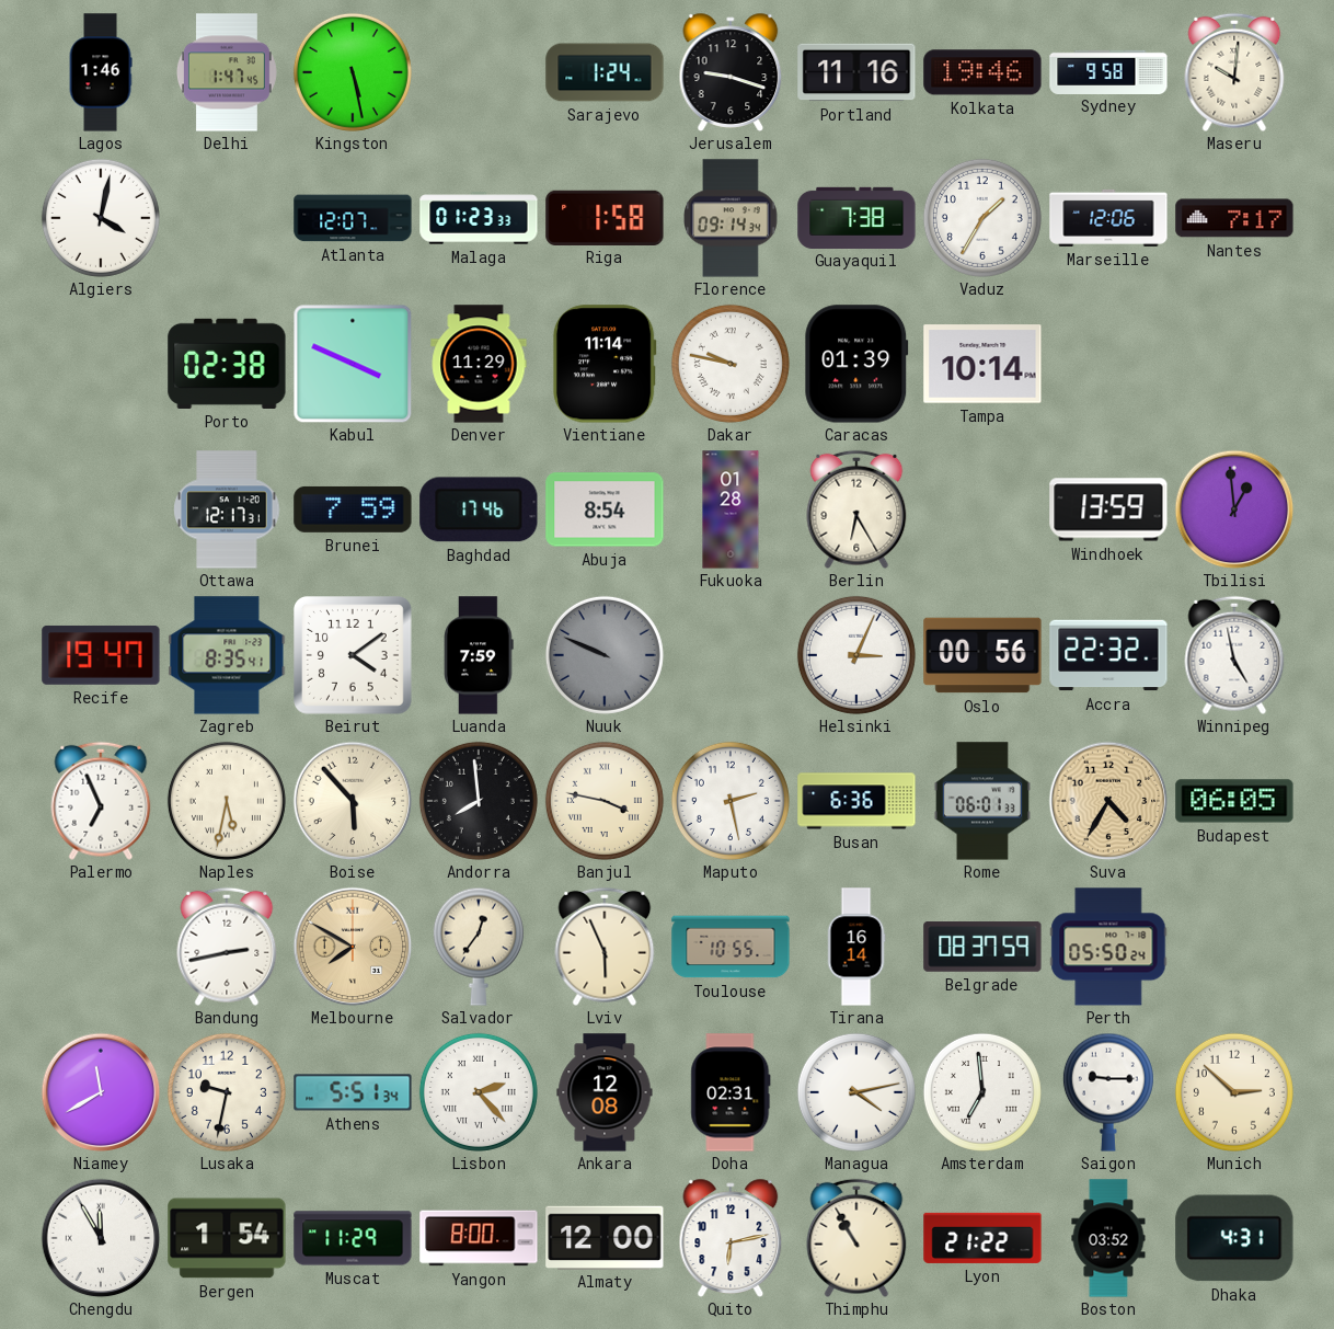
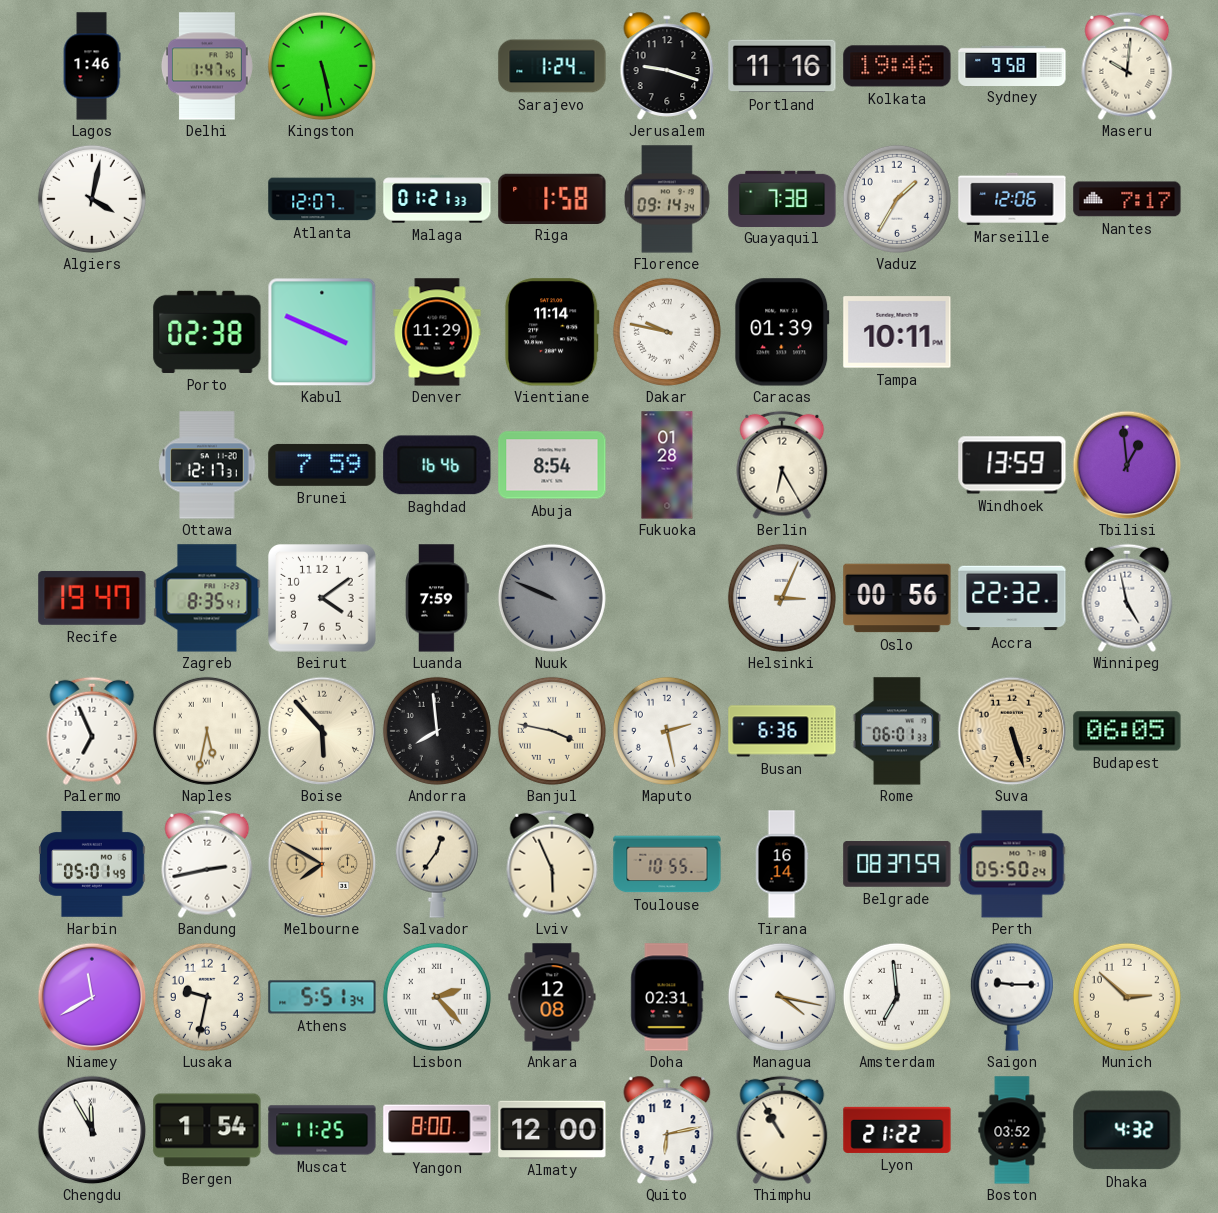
Malaga: 01:23 -> 01:21 (437, 199)
Tampa: 10:14 -> 10:11 (897, 332)
Baghdad: 17:46 -> 16:46 (437, 465)
Suva: 4:35 -> 5:27 (1012, 731)
Harbin: none -> 05:01 (93, 864)
Managua: 4:13 -> 4:17 (782, 997)
Muscat: 11:29 -> 11:25 (322, 1130)
Dhaka: 4:31 -> 4:32 (1127, 1130)
